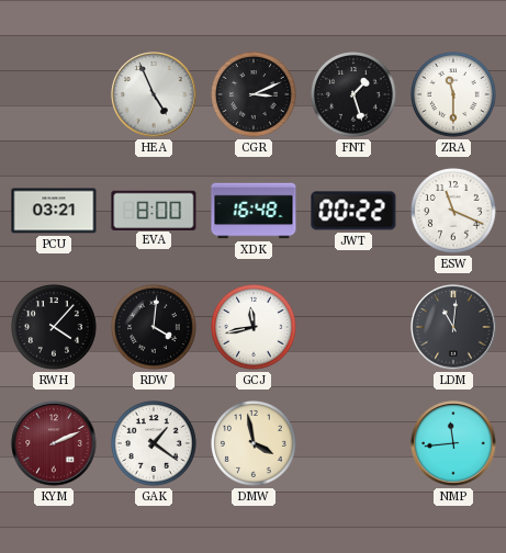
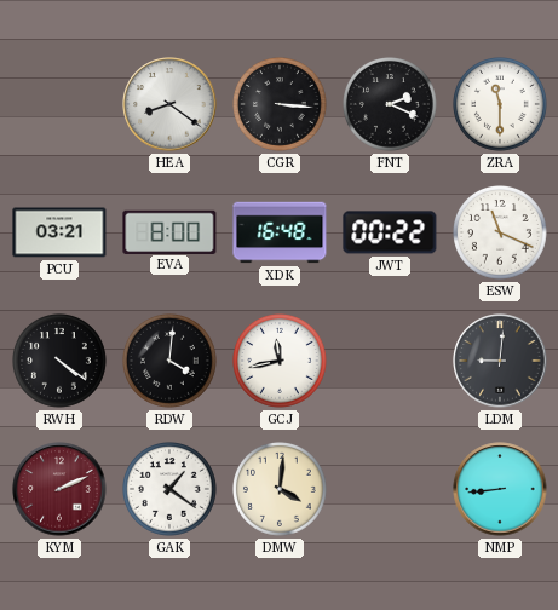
HEA: 4:56 -> 8:21 (169, 104)
CGR: 3:11 -> 3:16 (281, 105)
FNT: 1:27 -> 2:19 (391, 105)
RWH: 4:07 -> 4:21 (61, 362)
LDM: 11:01 -> 9:01 (500, 361)
DMW: 3:58 -> 4:01 (281, 490)
NMP: 11:44 -> 8:44 (500, 489)
